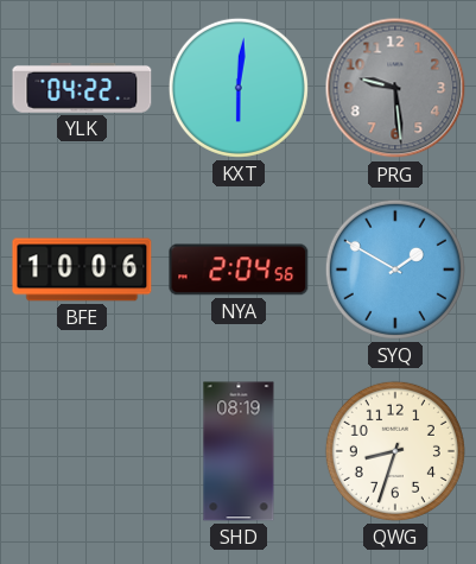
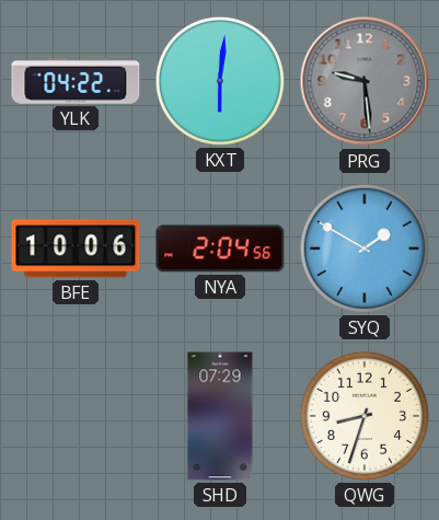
SHD: 08:19 -> 07:29 (220, 416)
